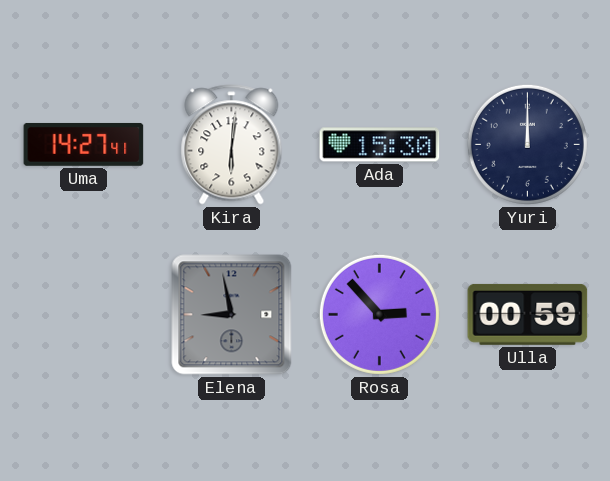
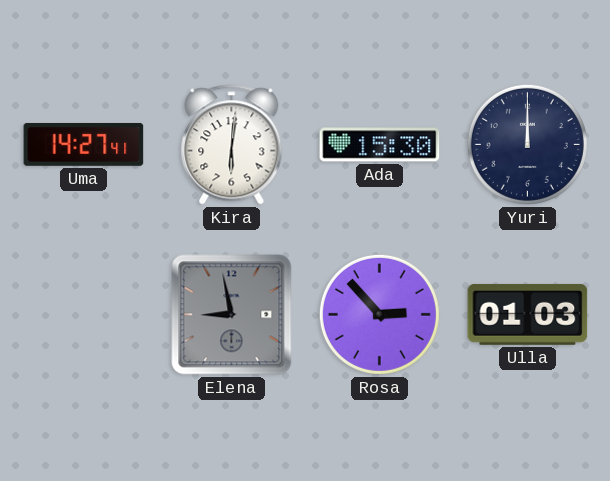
Ulla: 00:59 -> 01:03 (528, 314)
